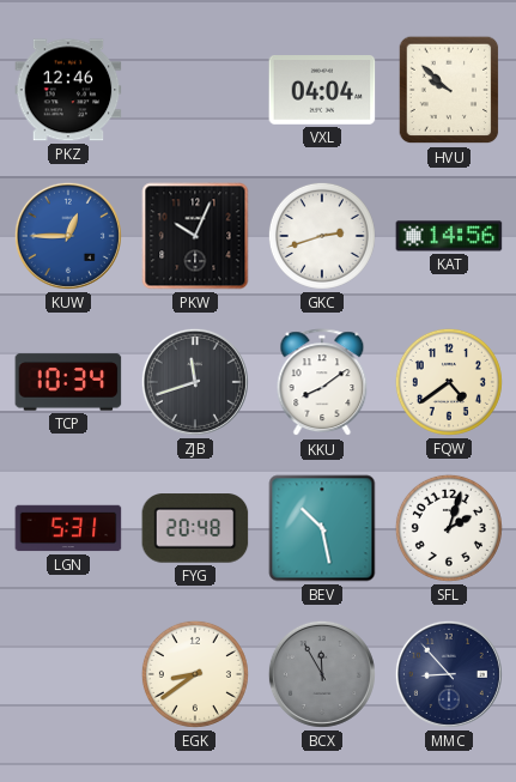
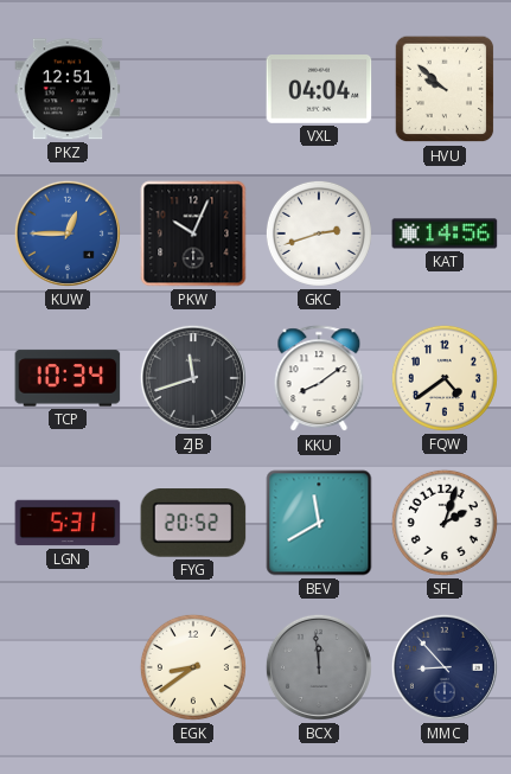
PKZ: 12:46 -> 12:51 (68, 89)
FYG: 20:48 -> 20:52 (193, 523)
BEV: 10:28 -> 11:40 (319, 523)
BCX: 11:55 -> 11:59 (319, 667)
